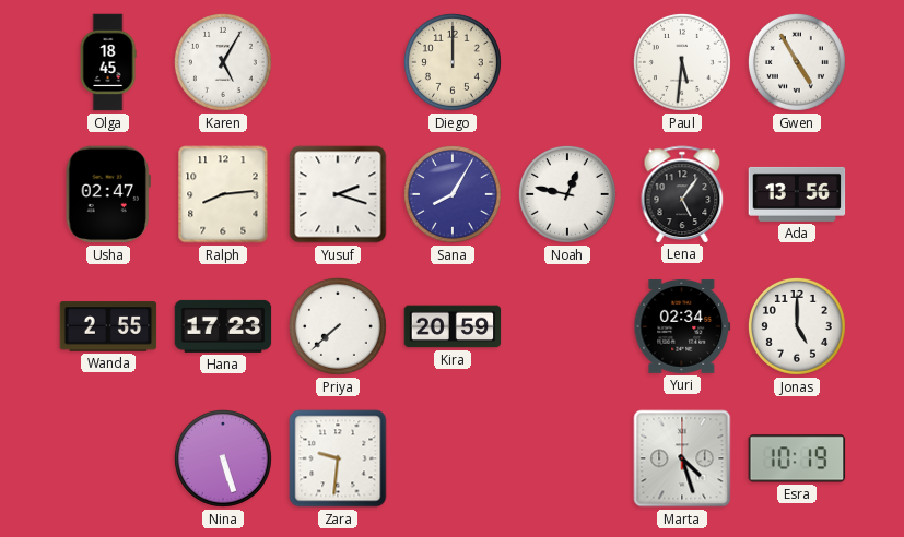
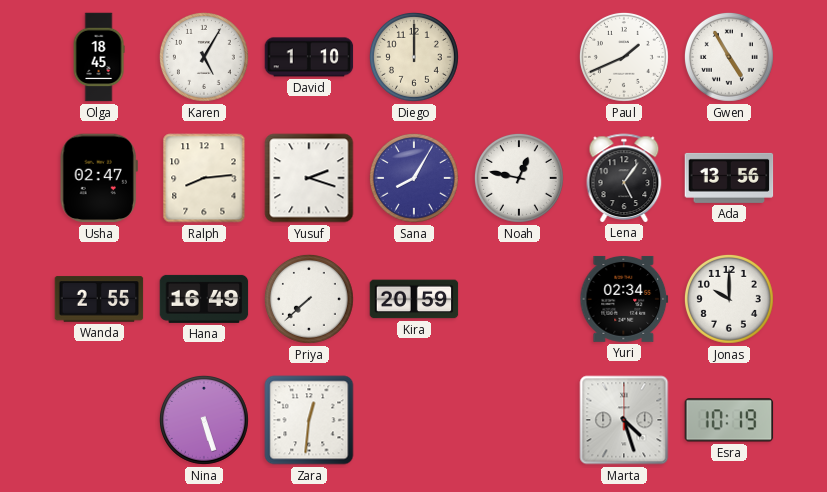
David: none -> 1:10 (309, 57)
Paul: 5:31 -> 1:41 (624, 57)
Hana: 17:23 -> 16:49 (204, 299)
Jonas: 5:00 -> 10:00 (729, 299)
Zara: 9:31 -> 12:31 (309, 420)
